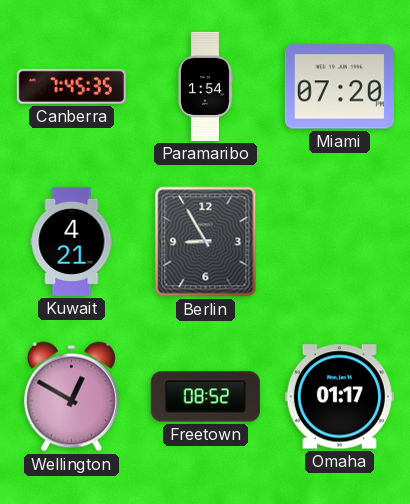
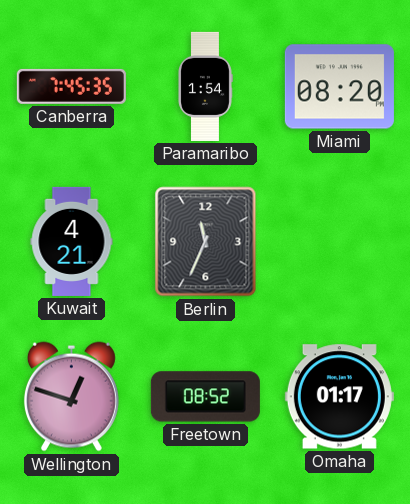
Miami: 07:20 -> 08:20 (339, 87)
Berlin: 8:55 -> 11:34 (206, 242)
Wellington: 12:50 -> 12:48 (71, 397)
